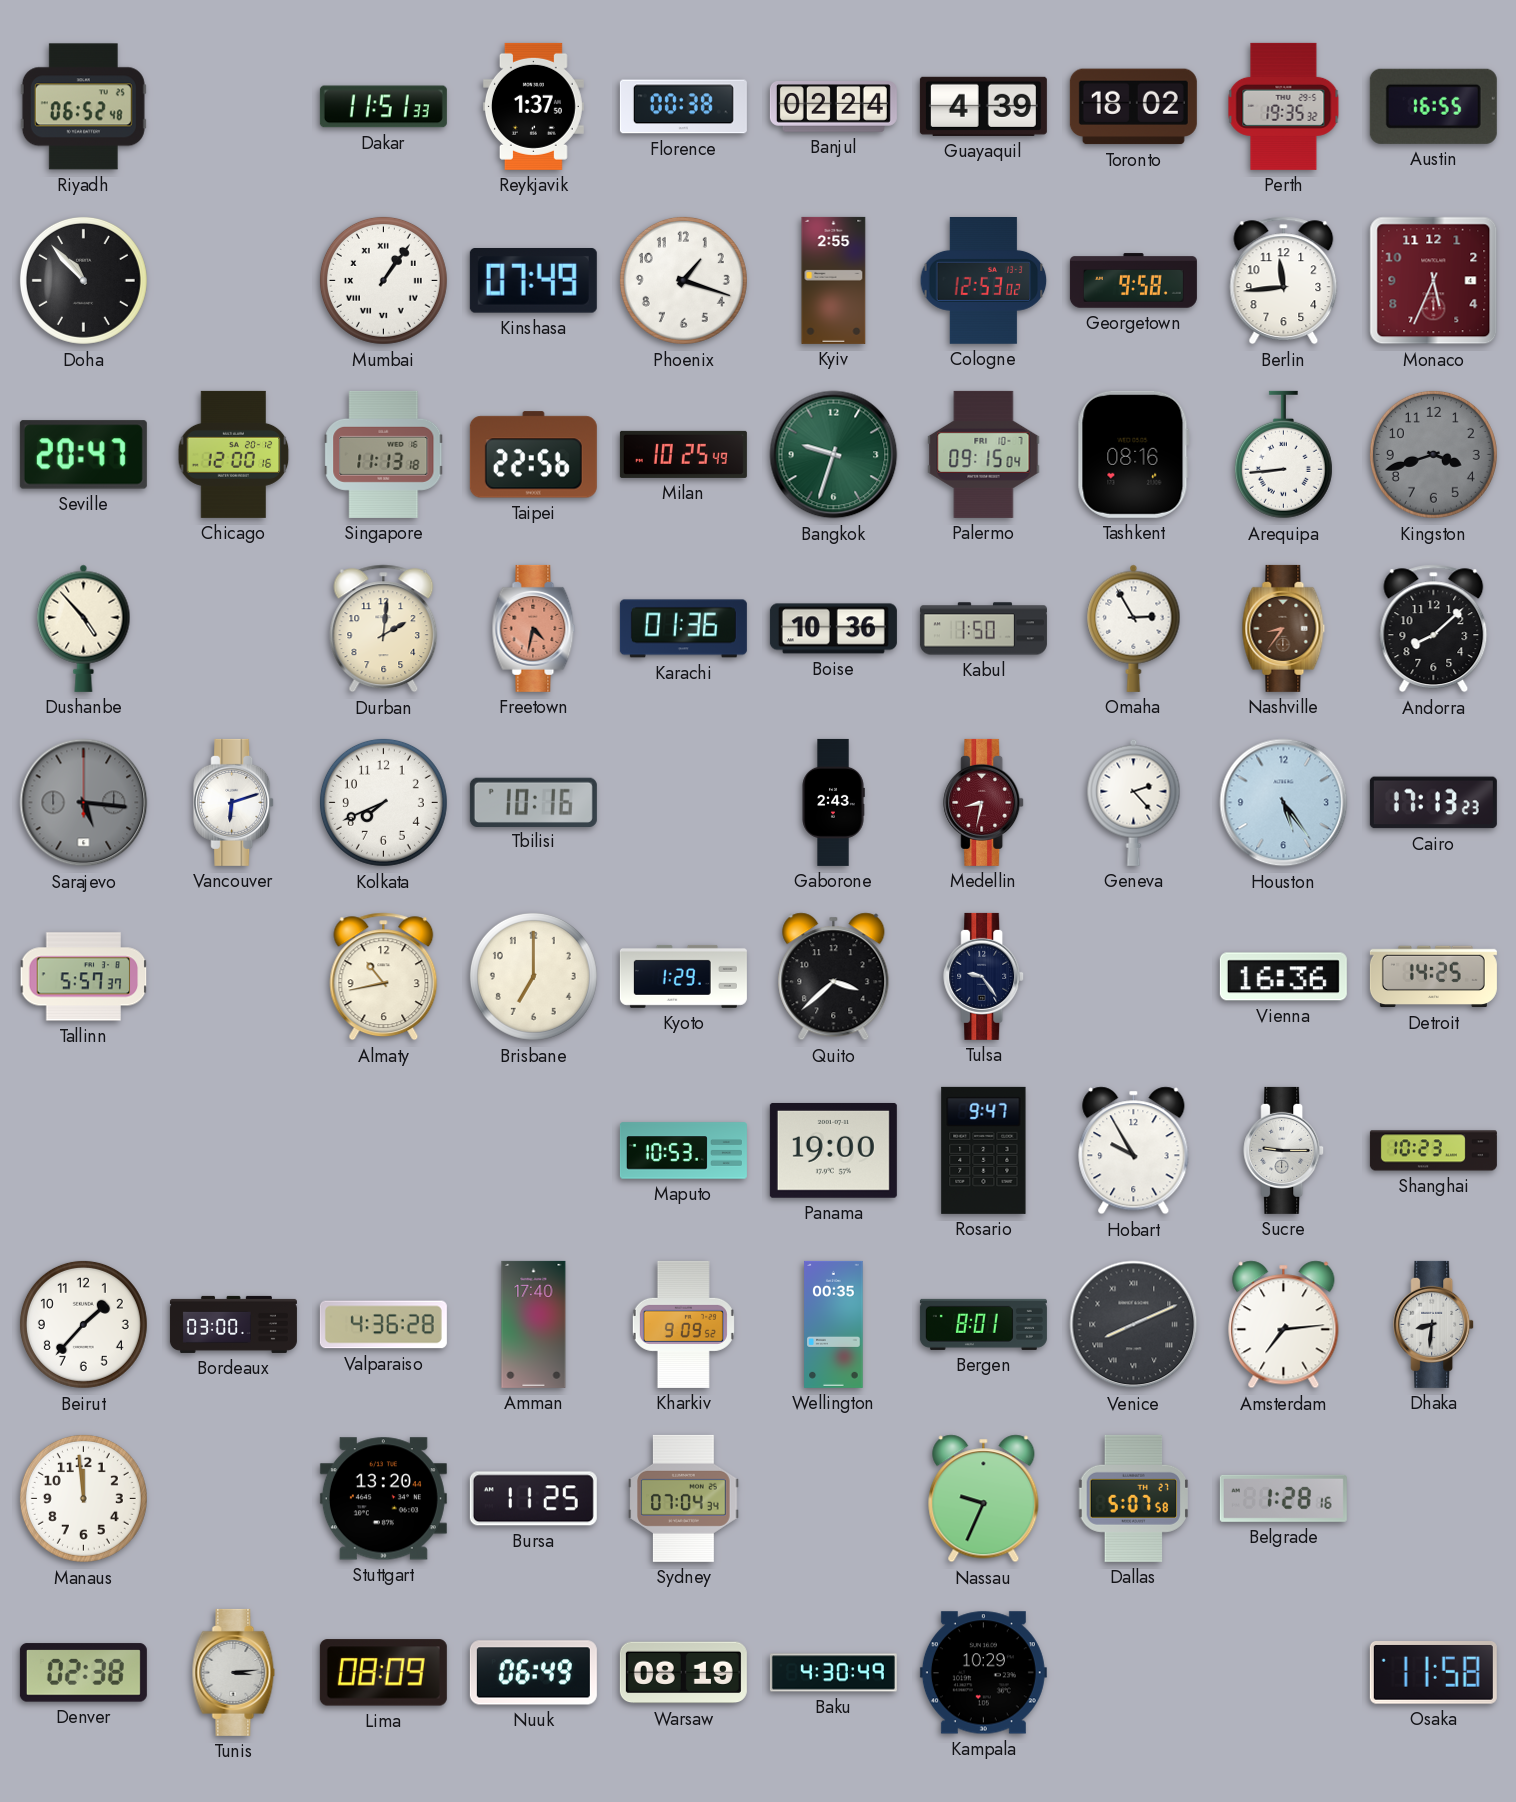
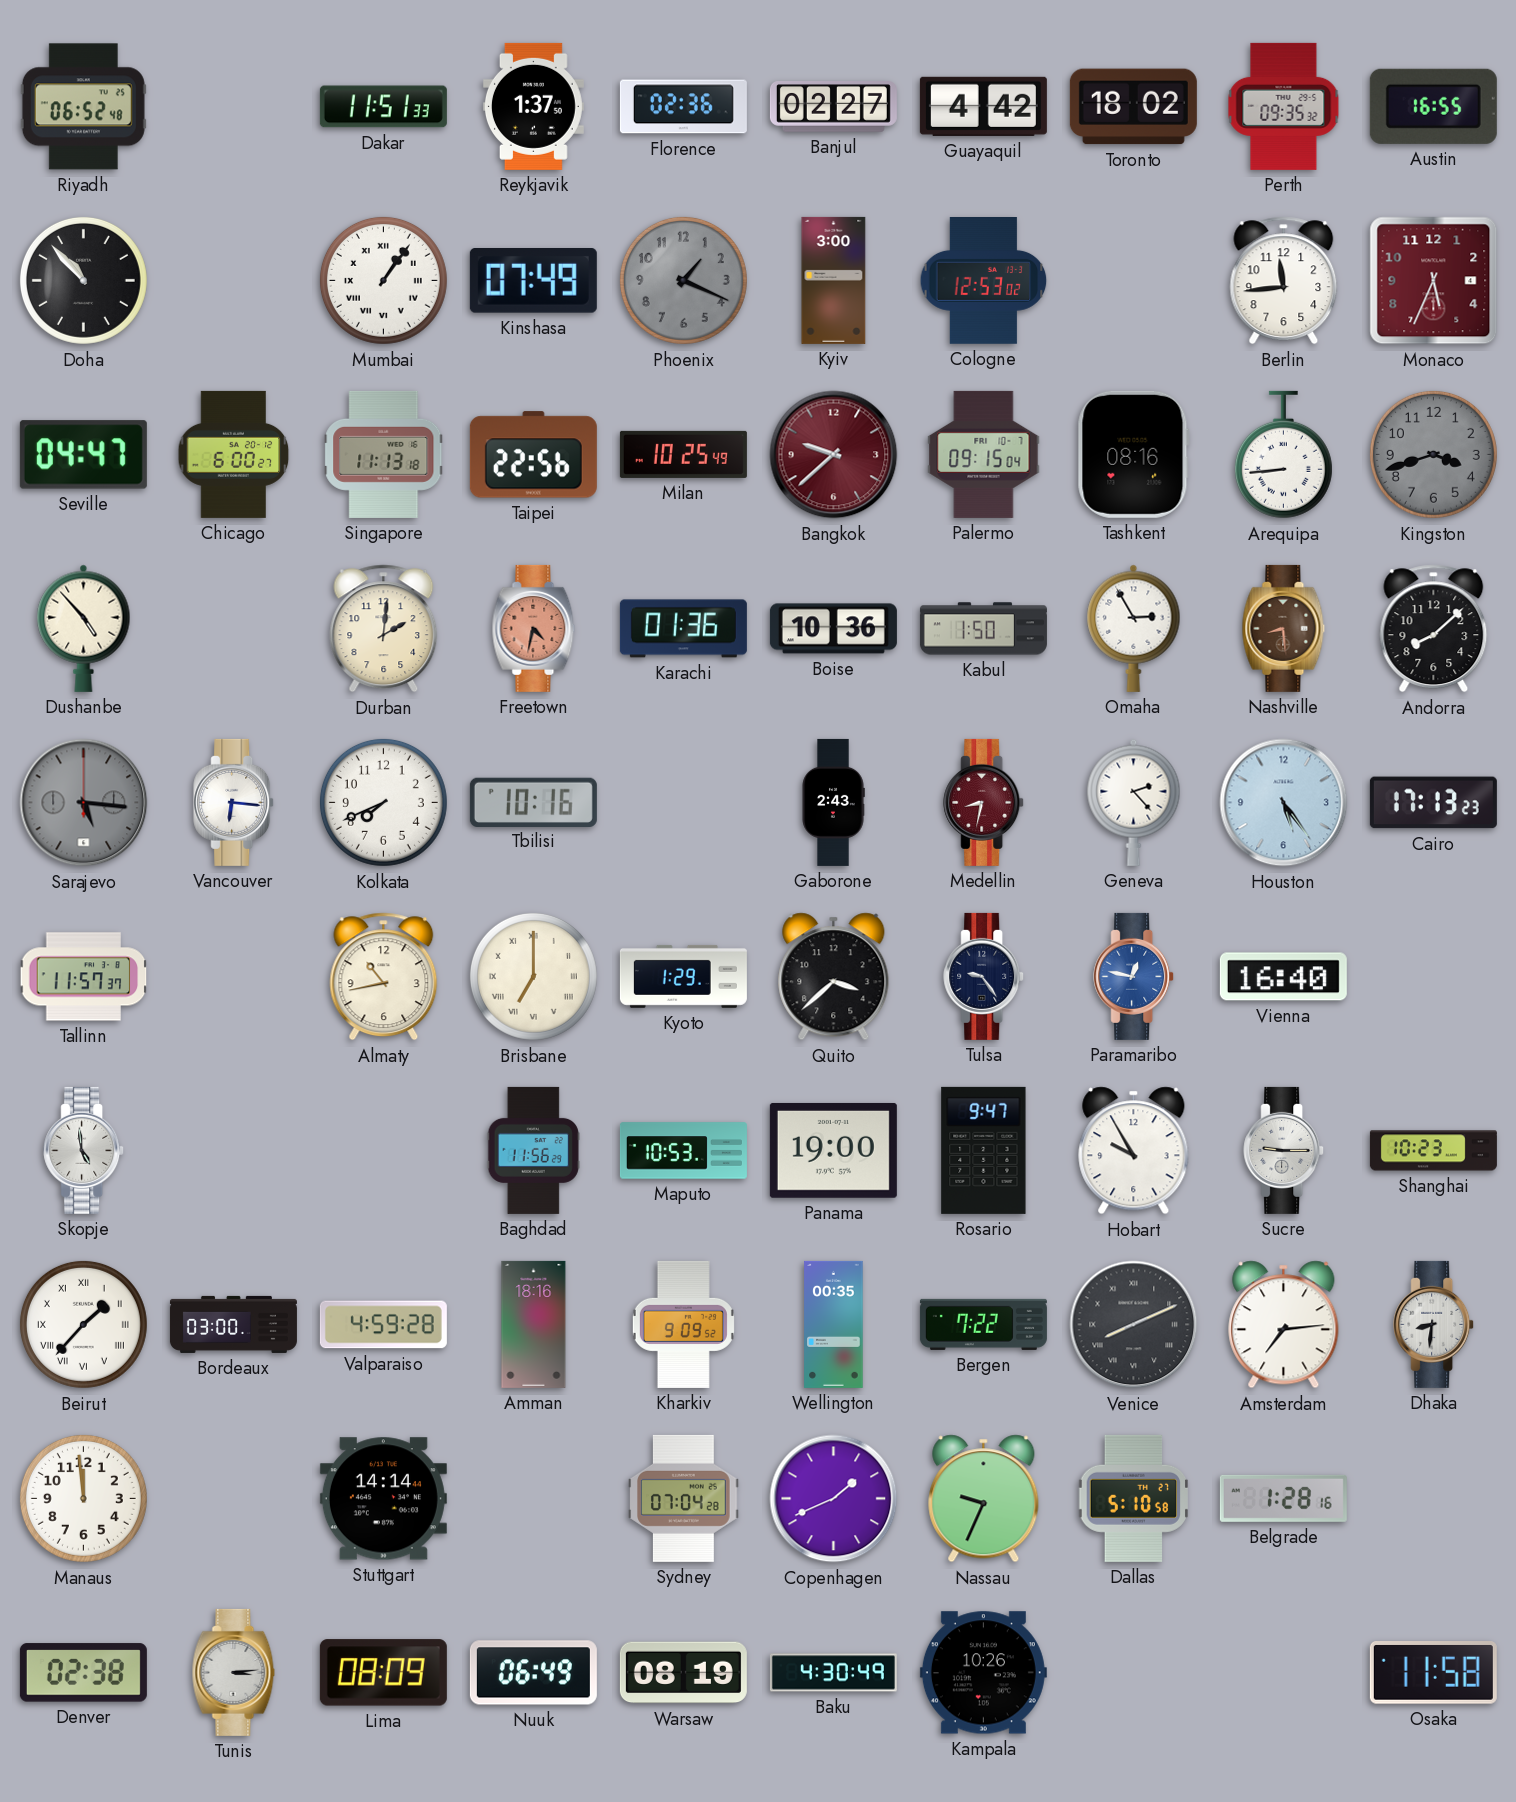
Florence: 00:38 -> 02:36 (683, 107)
Banjul: 02:24 -> 02:27 (833, 107)
Guayaquil: 4:39 -> 4:42 (983, 106)
Perth: 19:35 -> 09:35 (1284, 106)
Phoenix: 1:18 -> 1:19 (683, 280)
Phoenix dial: white -> grey (683, 280)
Kyiv: 2:55 -> 3:00 (834, 280)
Georgetown: 9:58 -> none (1133, 281)
Seville: 20:47 -> 04:47 (83, 455)
Chicago: 12:00 -> 6:00 (234, 454)
Bangkok: 9:33 -> 9:38 (834, 455)
Bangkok dial: green -> burgundy (834, 455)
Nashville: 8:36 -> 8:29 (1284, 628)
Vancouver: 6:12 -> 6:16 (234, 802)
Tallinn: 5:57 -> 11:57 (84, 977)
Brisbane numerals: Arabic -> Roman (533, 976)
Paramaribo: none -> 12:47 (1134, 976)
Vienna: 16:36 -> 16:40 (1283, 977)
Detroit: 14:25 -> none (1433, 977)
Skopje: none -> 4:59 (84, 1150)
Baghdad: none -> 11:56 (533, 1150)
Beirut numerals: Arabic -> Roman (83, 1324)
Valparaiso: 4:36 -> 4:59 (383, 1325)
Amman: 17:40 -> 18:16 (534, 1324)
Bergen: 8:01 -> 7:22 (983, 1324)
Stuttgart: 13:20 -> 14:14 (383, 1499)
Bursa: 11:25 -> none (533, 1499)
Sydney: 07:04:34 -> 07:04:28 (684, 1498)
Copenhagen: none -> 1:41 (834, 1499)
Dallas: 5:07 -> 5:10 (1134, 1498)
Kampala: 10:29 -> 10:26 (983, 1673)
